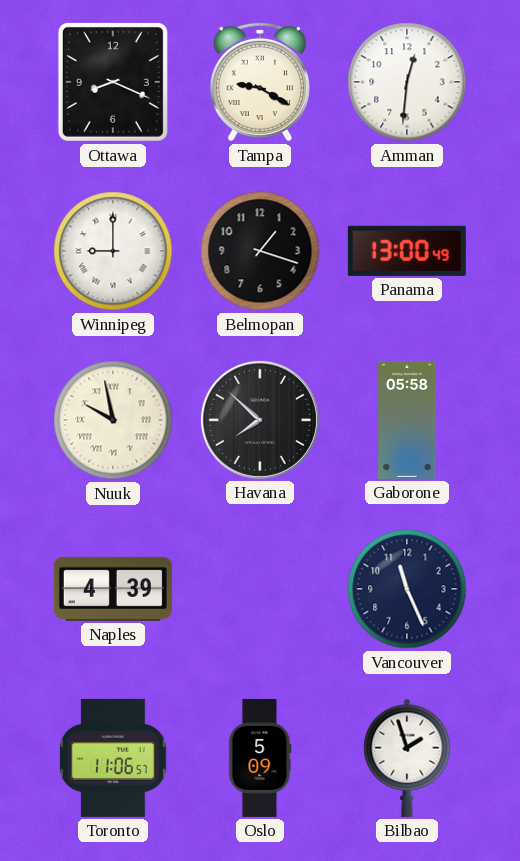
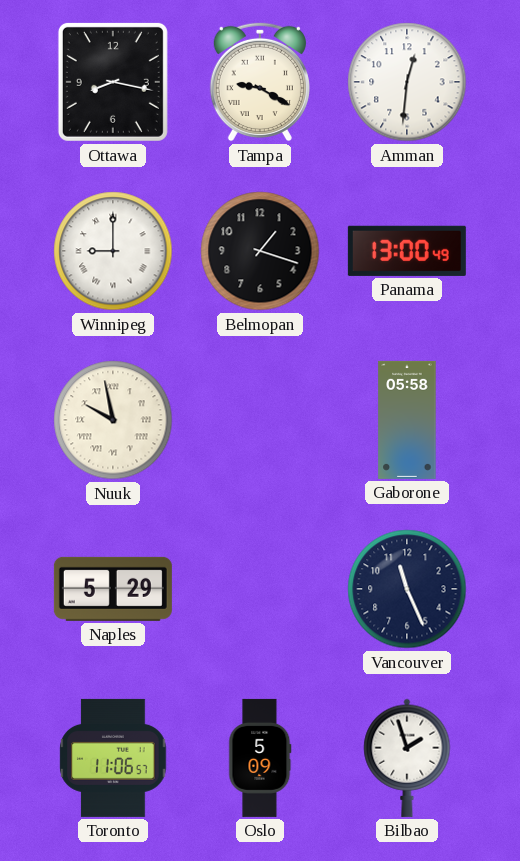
Ottawa: 8:19 -> 8:17 (113, 82)
Havana: 7:52 -> none (260, 420)
Naples: 4:39 -> 5:29 (113, 589)
